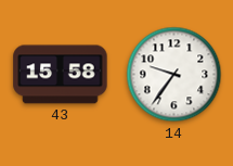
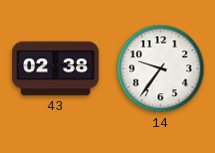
43: 15:58 -> 02:38 (56, 69)
